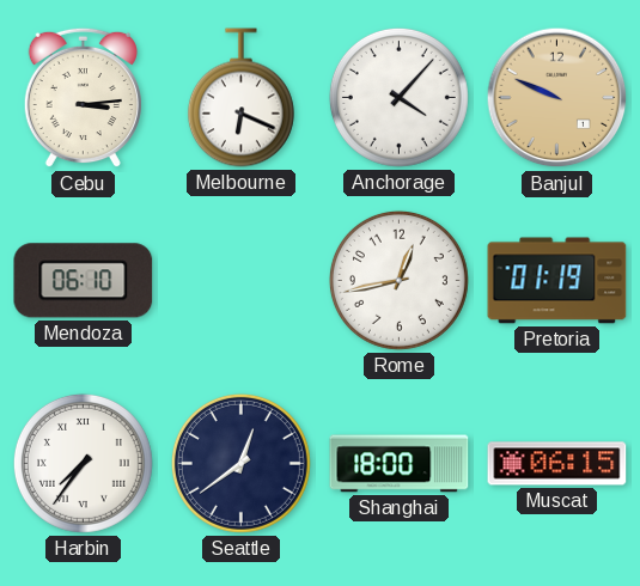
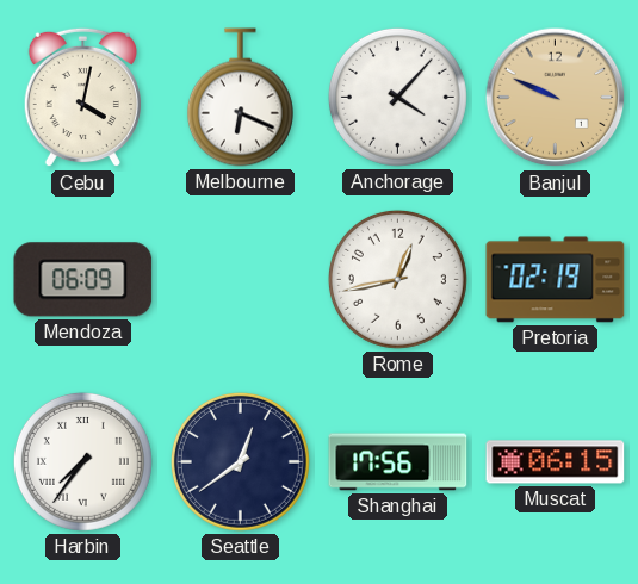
Cebu: 3:14 -> 4:02 (82, 98)
Mendoza: 06:10 -> 06:09 (83, 280)
Pretoria: 01:19 -> 02:19 (556, 280)
Shanghai: 18:00 -> 17:56 (398, 462)
